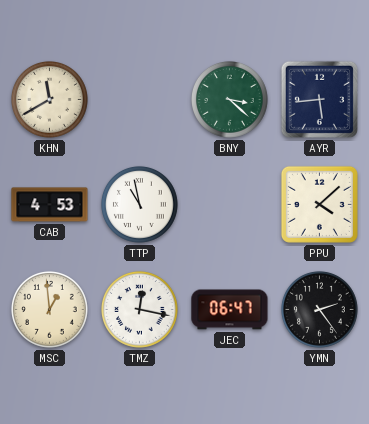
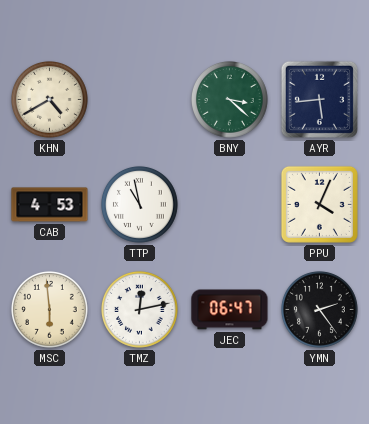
KHN: 11:40 -> 4:40 (49, 99)
PPU: 4:08 -> 4:04 (319, 204)
MSC: 12:59 -> 5:59 (49, 309)
TMZ: 12:17 -> 12:13 (139, 309)
